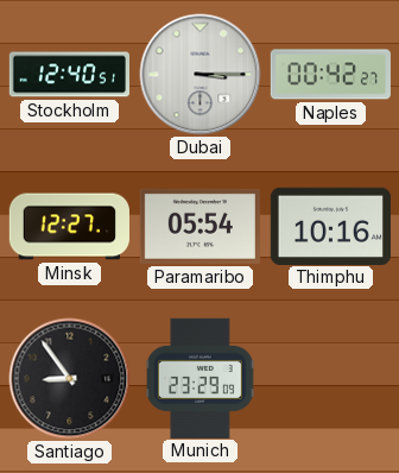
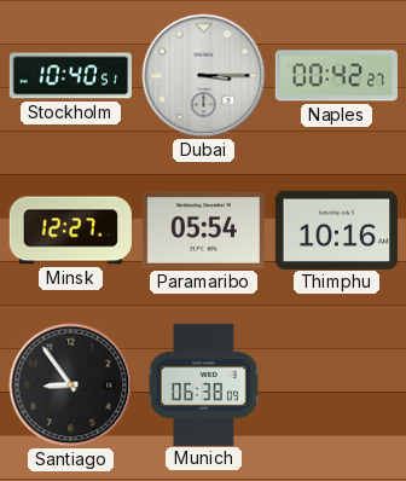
Stockholm: 12:40 -> 10:40 (70, 76)
Munich: 23:29 -> 06:38 (203, 384)
